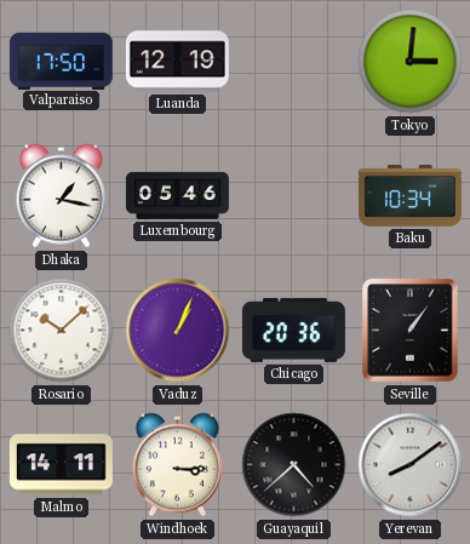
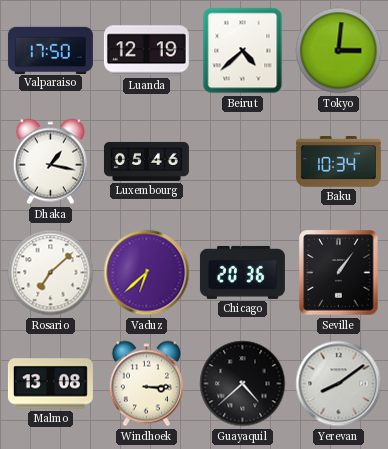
Beirut: none -> 4:38 (243, 51)
Rosario: 10:08 -> 7:08 (51, 273)
Vaduz: 1:04 -> 6:38 (147, 273)
Malmo: 14:11 -> 13:08 (50, 384)
